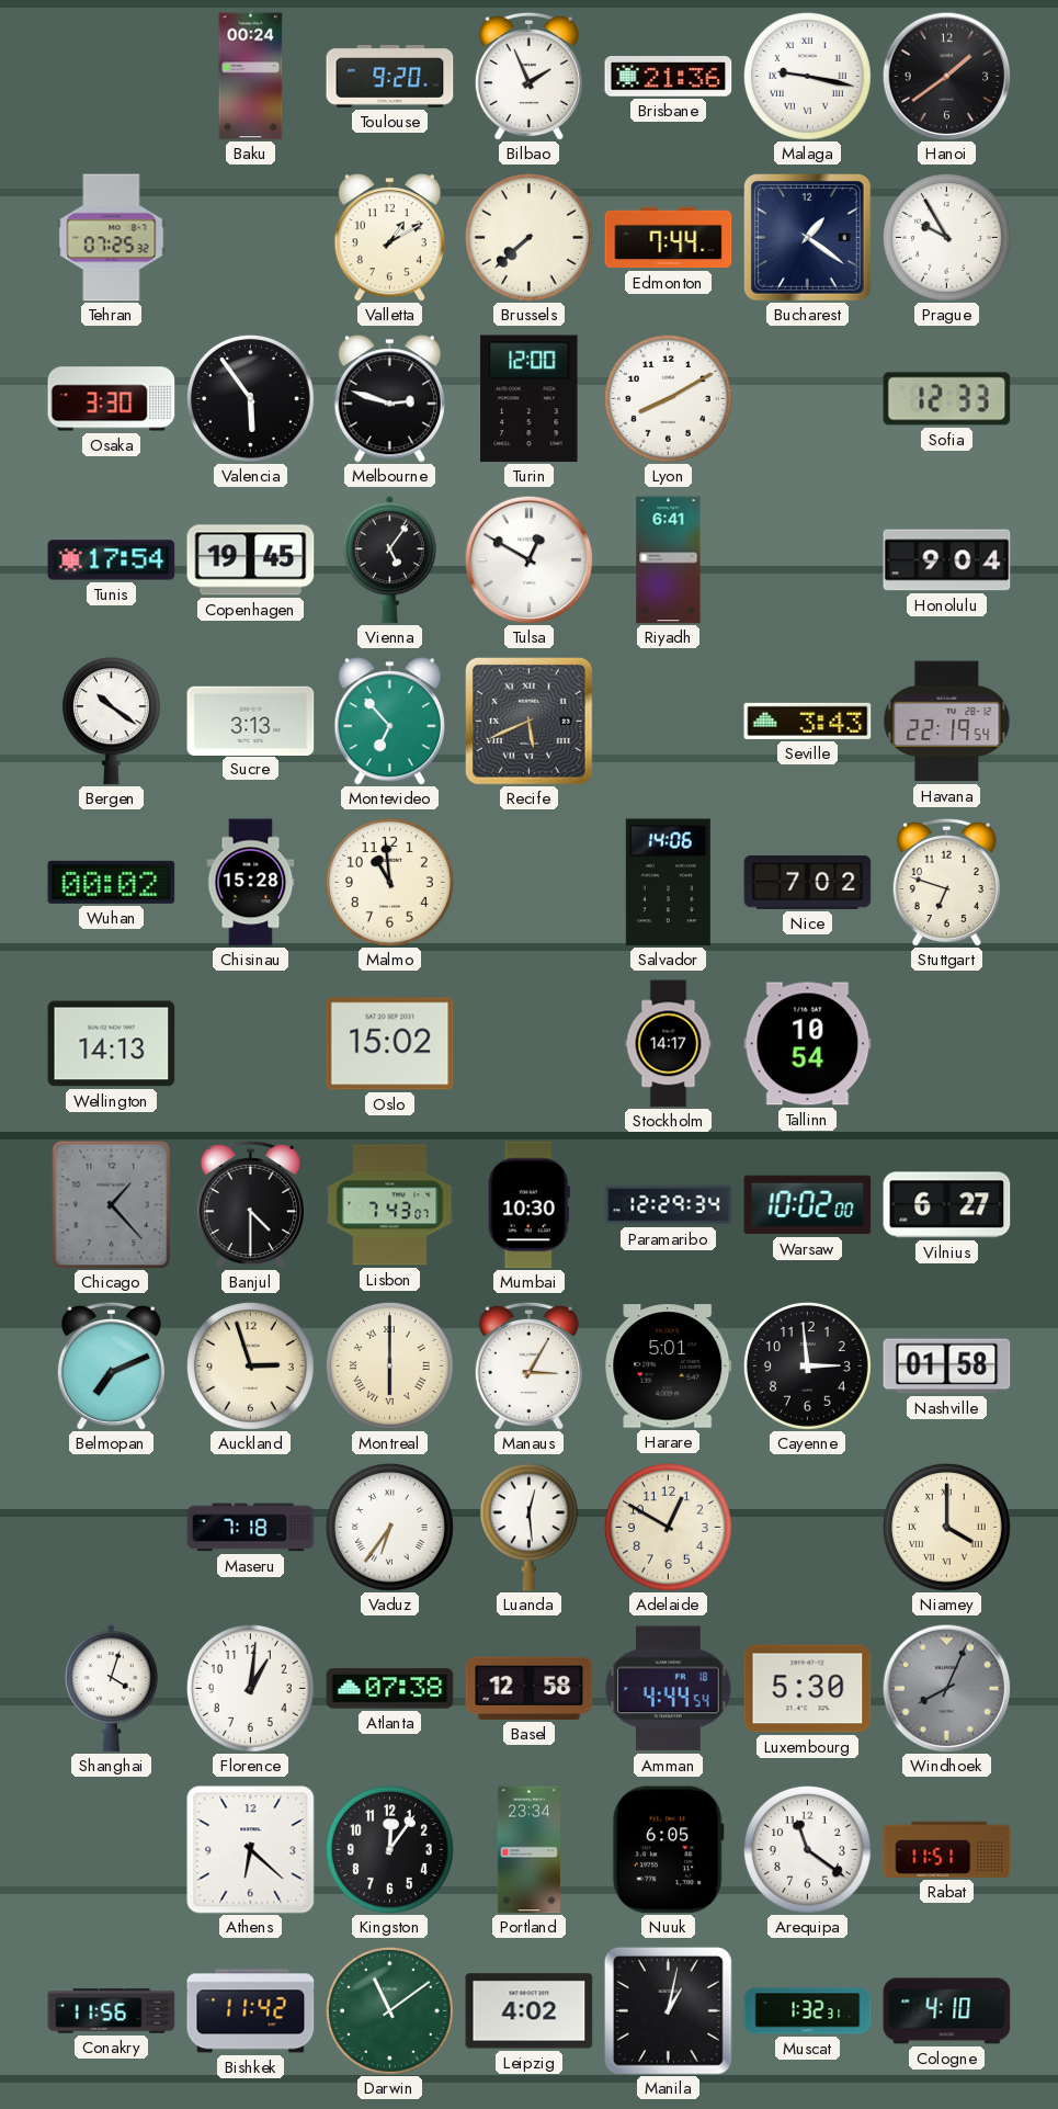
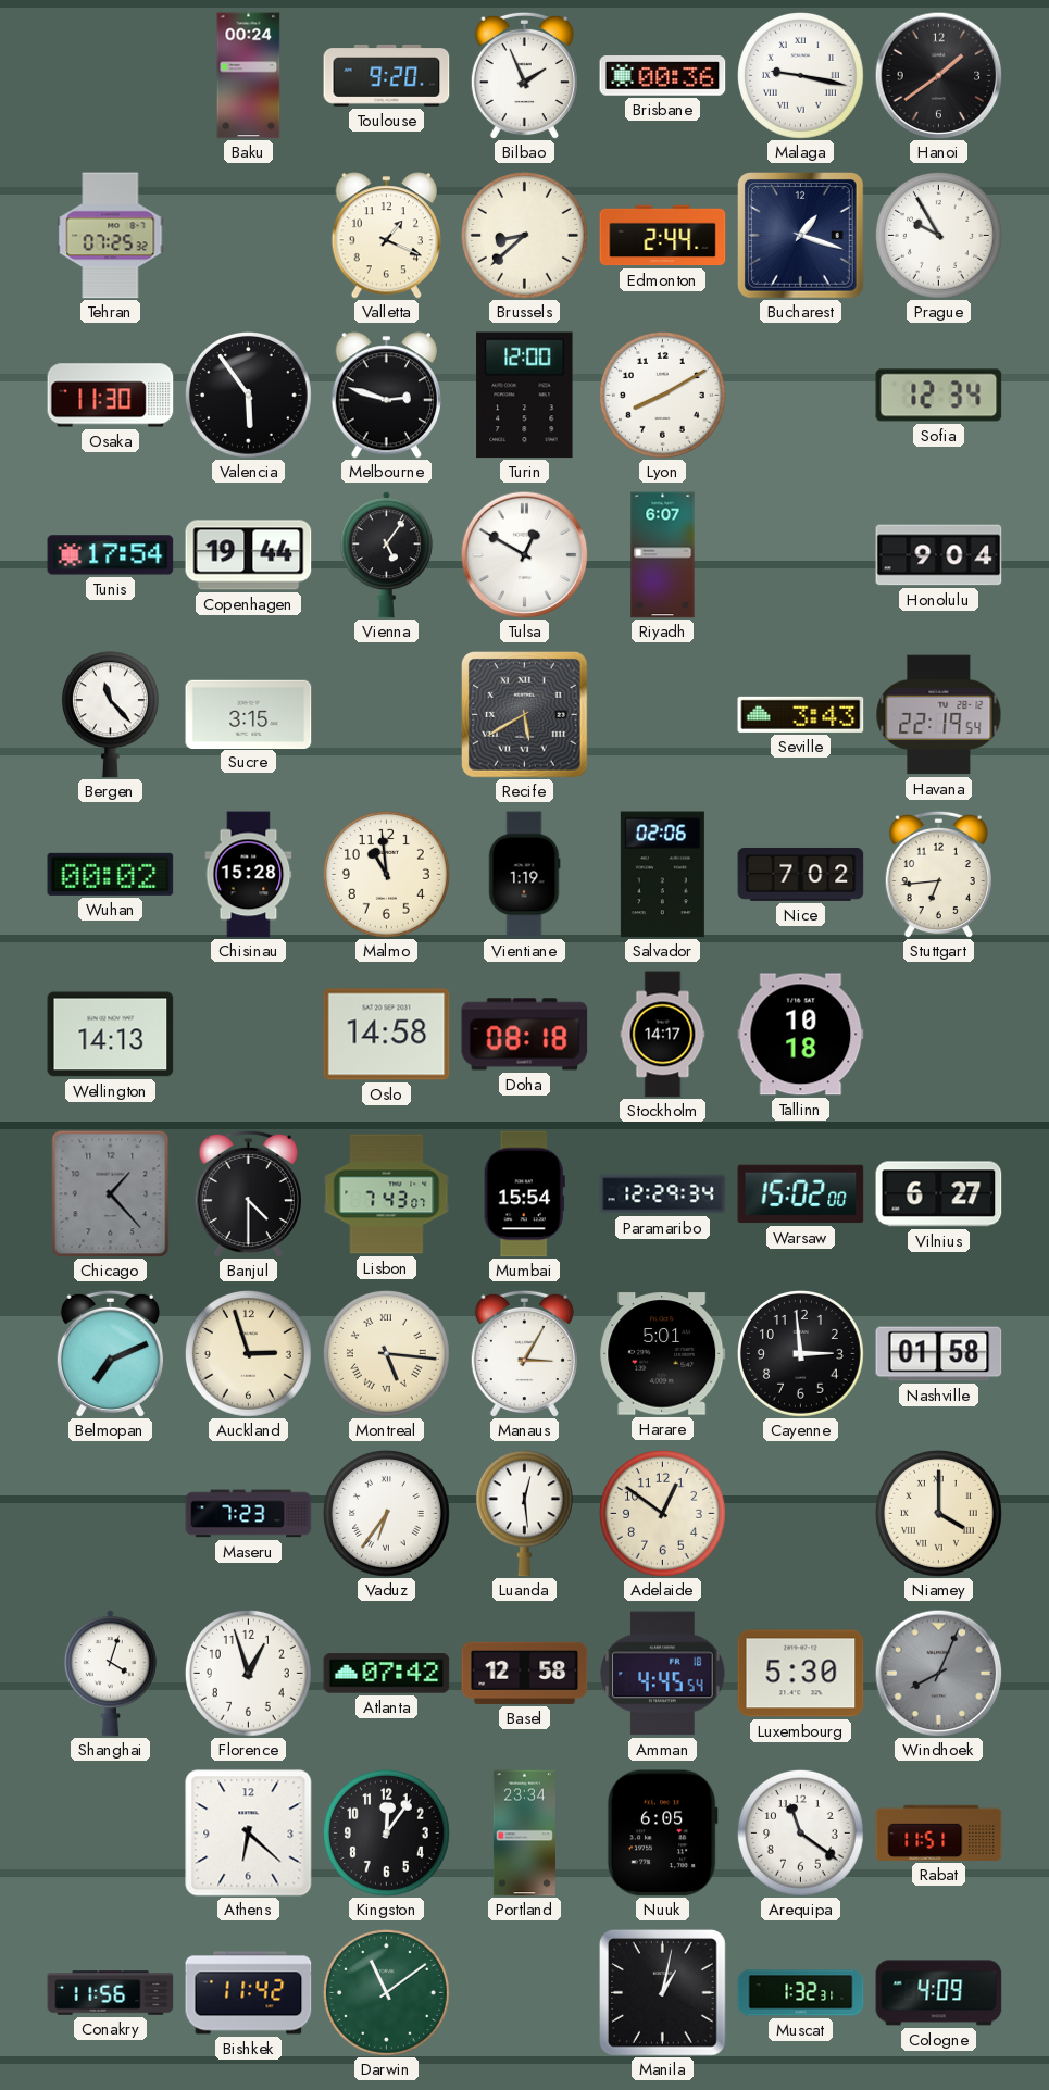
Brisbane: 21:36 -> 00:36 (663, 76)
Valletta: 1:10 -> 1:19 (386, 236)
Brussels: 7:38 -> 8:38 (524, 235)
Edmonton: 7:44 -> 2:44 (663, 236)
Bucharest: 1:21 -> 1:18 (801, 236)
Osaka: 3:30 -> 11:30 (111, 396)
Sofia: 12:33 -> 12:34 (939, 396)
Copenhagen: 19:45 -> 19:44 (249, 555)
Riyadh: 6:41 -> 6:07 (663, 555)
Bergen: 10:21 -> 11:23 (110, 715)
Sucre: 3:13 -> 3:15 (249, 714)
Montevideo: 6:53 -> none (389, 722)
Recife: 5:41 -> 5:40 (525, 715)
Vientiane: none -> 1:19 (524, 875)
Salvador: 14:06 -> 02:06 (662, 875)
Stuttgart: 6:48 -> 6:44 (938, 874)
Oslo: 15:02 -> 14:58 (387, 1035)
Doha: none -> 08:18 (525, 1035)
Tallinn: 10:54 -> 10:18 (801, 1035)
Mumbai: 10:30 -> 15:54 (524, 1194)
Warsaw: 10:02 -> 15:02 (801, 1194)
Montreal: 6:00 -> 5:16 (386, 1353)
Maseru: 7:18 -> 7:23 (249, 1514)
Adelaide: 12:50 -> 12:51 (662, 1513)
Florence: 1:01 -> 12:57 (248, 1673)
Atlanta: 07:38 -> 07:42 (387, 1674)
Amman: 4:44 -> 4:45 (663, 1674)
Leipzig: 4:02 -> none (530, 2011)
Cologne: 4:10 -> 4:09 (939, 1993)
